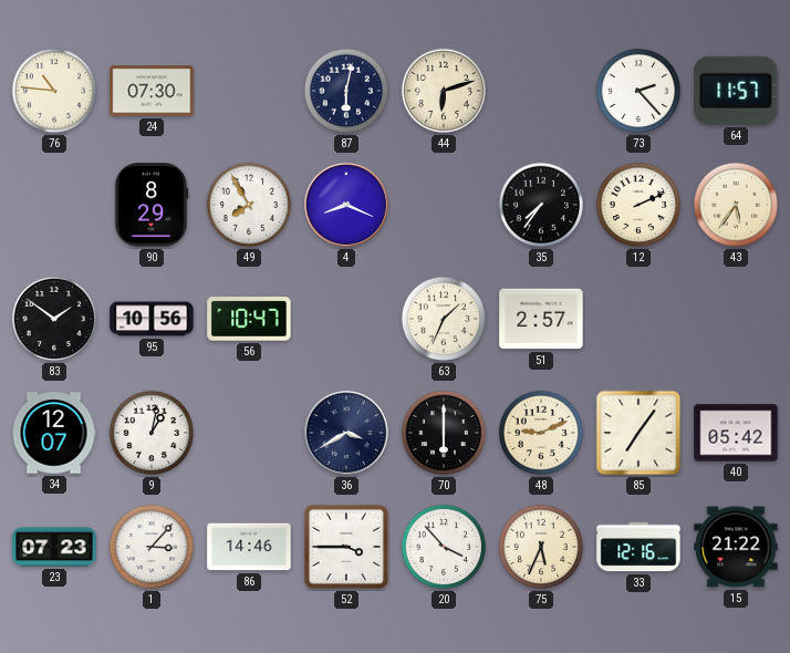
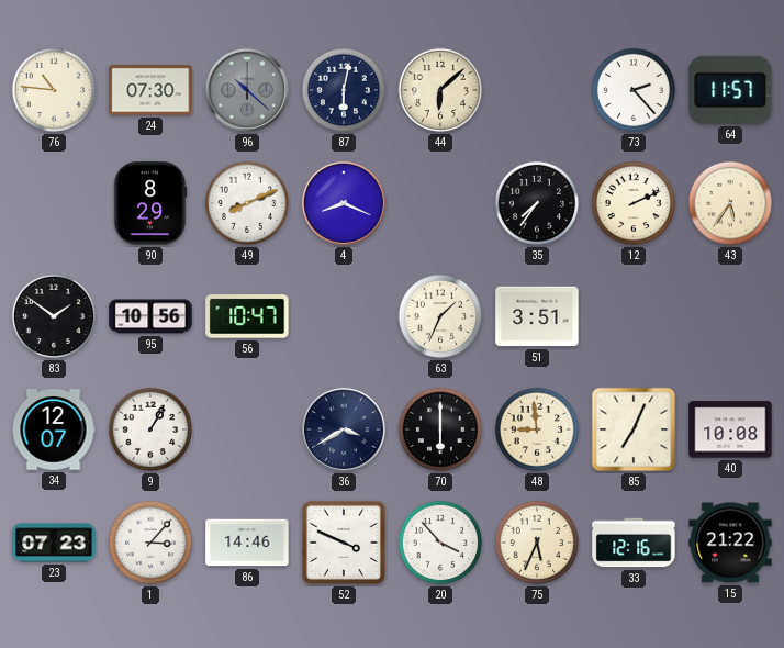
96: none -> 10:22 (247, 90)
44: 6:12 -> 6:08 (440, 90)
49: 7:55 -> 8:11 (247, 203)
51: 2:57 -> 3:51 (537, 316)
9: 1:02 -> 1:05 (150, 429)
48: 9:11 -> 8:59 (537, 429)
85: 7:06 -> 7:04 (634, 429)
40: 05:42 -> 10:08 (730, 429)
52: 3:45 -> 3:49 (344, 543)
